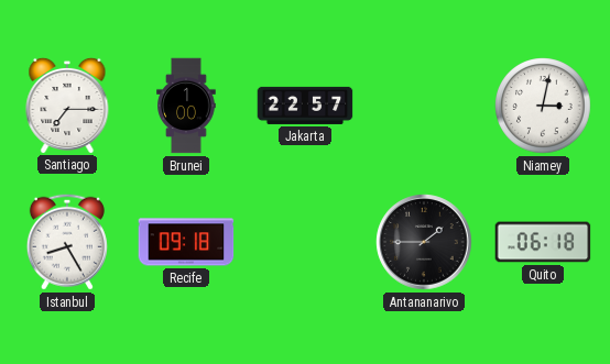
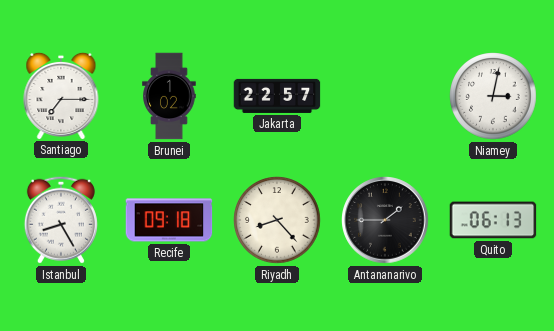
Brunei: 1:00 -> 1:02 (169, 96)
Riyadh: none -> 8:23 (277, 220)
Quito: 06:18 -> 06:13 (493, 220)
